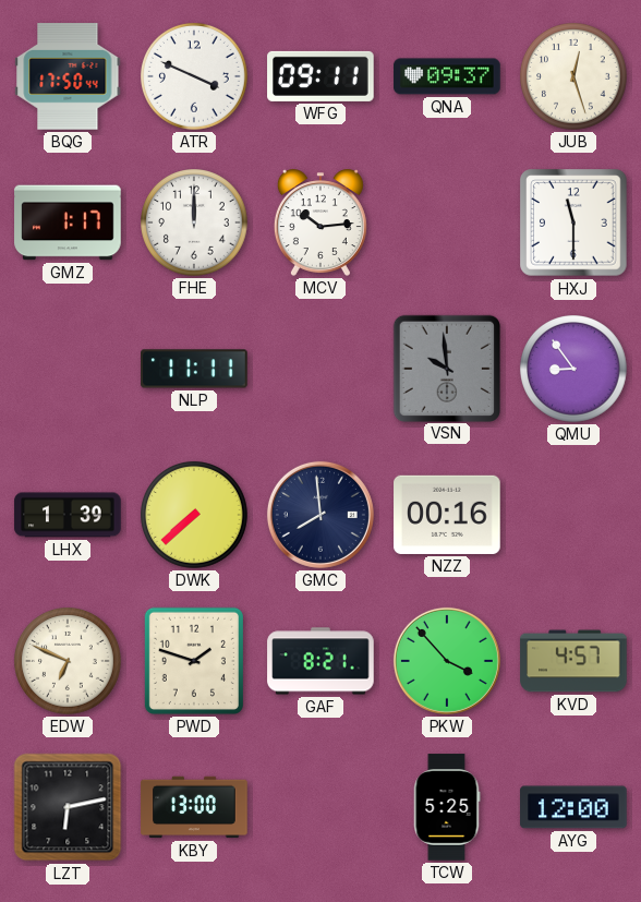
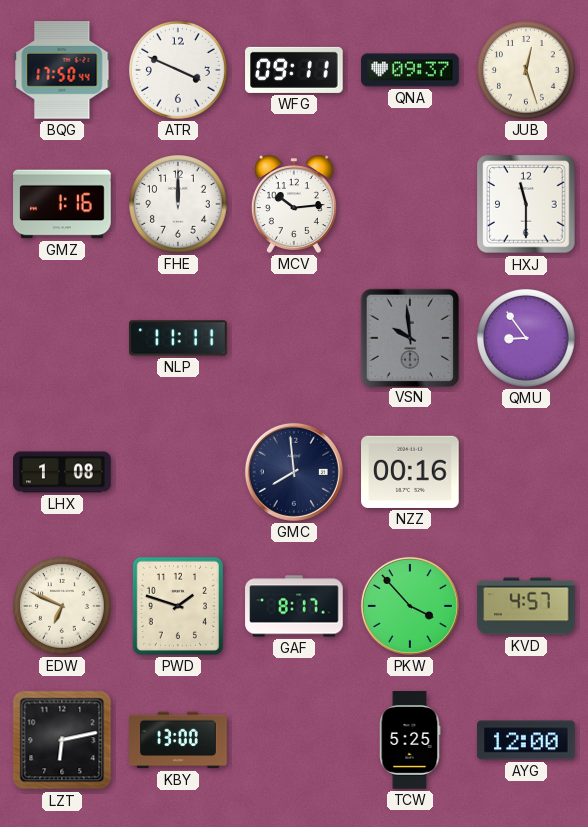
GMZ: 1:17 -> 1:16 (62, 204)
LHX: 1:39 -> 1:08 (62, 472)
DWK: 7:38 -> none (195, 516)
GAF: 8:21 -> 8:17 (294, 606)
